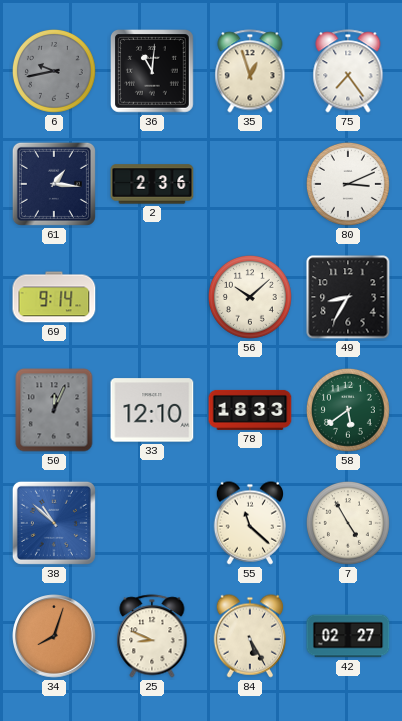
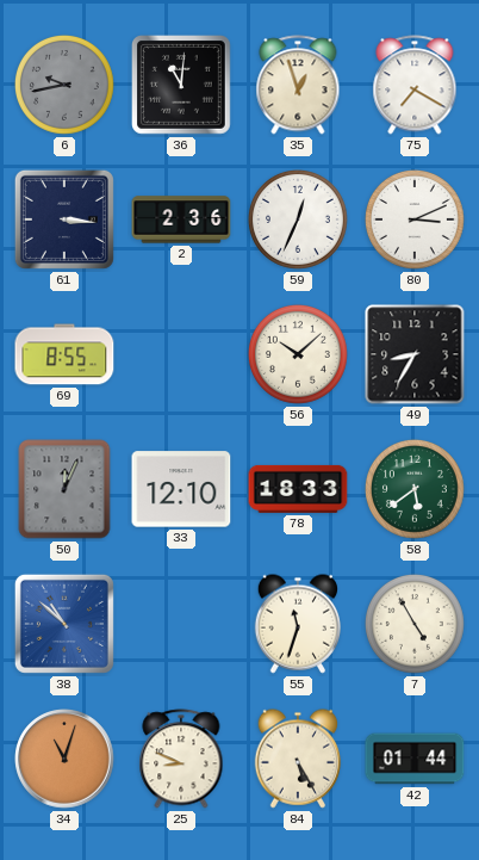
75: 7:24 -> 7:20 (415, 85)
61: 1:16 -> 3:16 (64, 219)
59: none -> 12:34 (298, 219)
69: 9:14 -> 8:55 (64, 354)
55: 11:22 -> 11:33 (297, 624)
34: 8:03 -> 11:03 (64, 759)
42: 02:27 -> 01:44 (415, 759)
